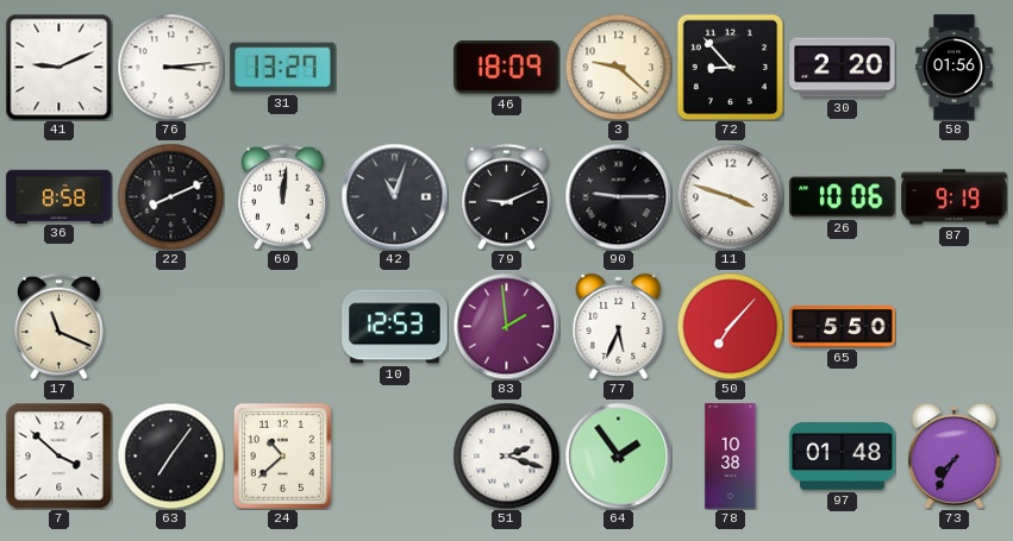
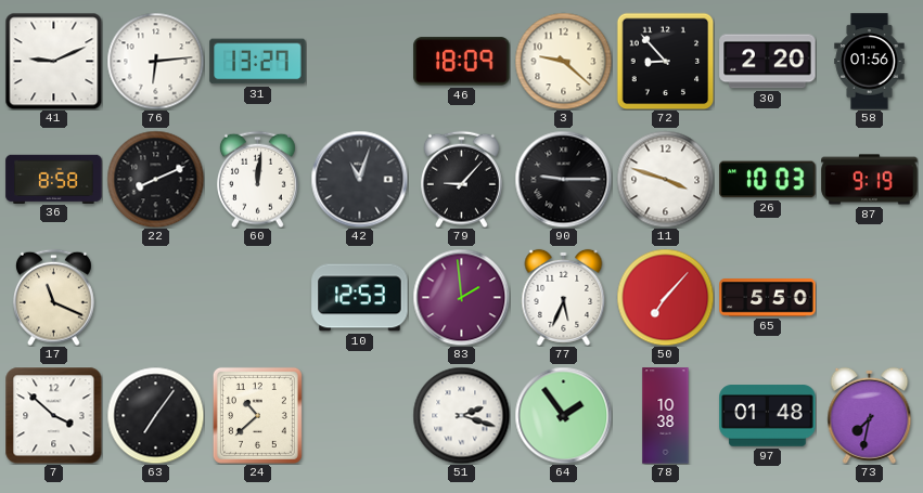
76: 3:14 -> 6:14 (155, 61)
79: 9:11 -> 9:07 (461, 179)
26: 10:06 -> 10:03 (768, 180)
73: 7:35 -> 7:32 (870, 415)
